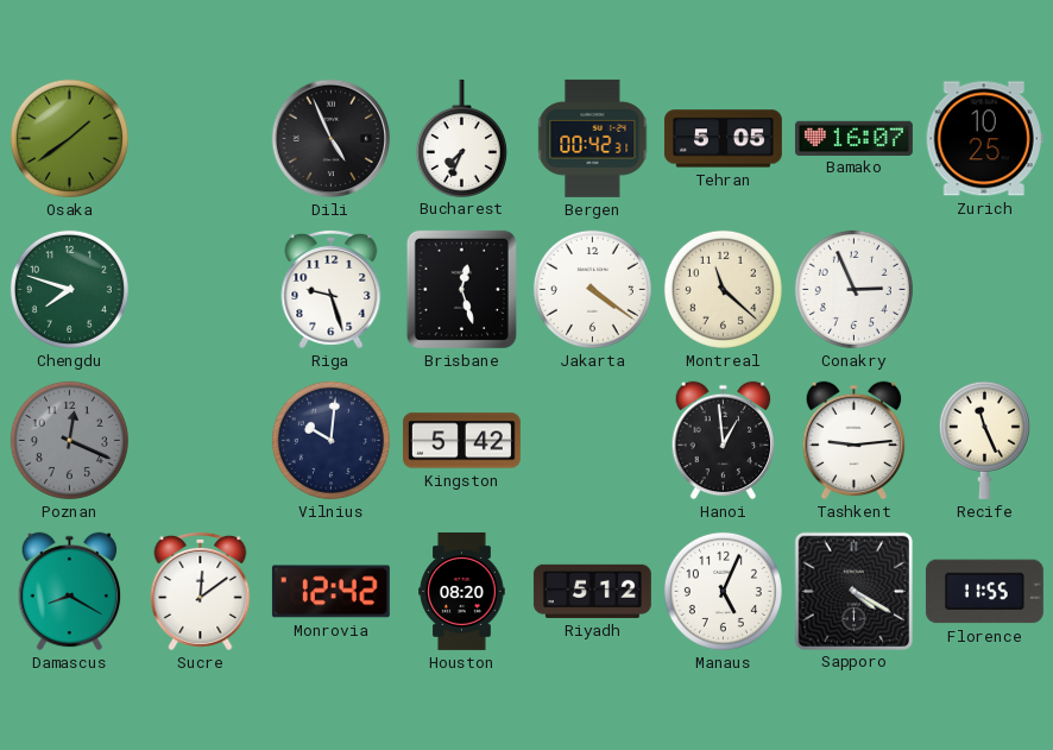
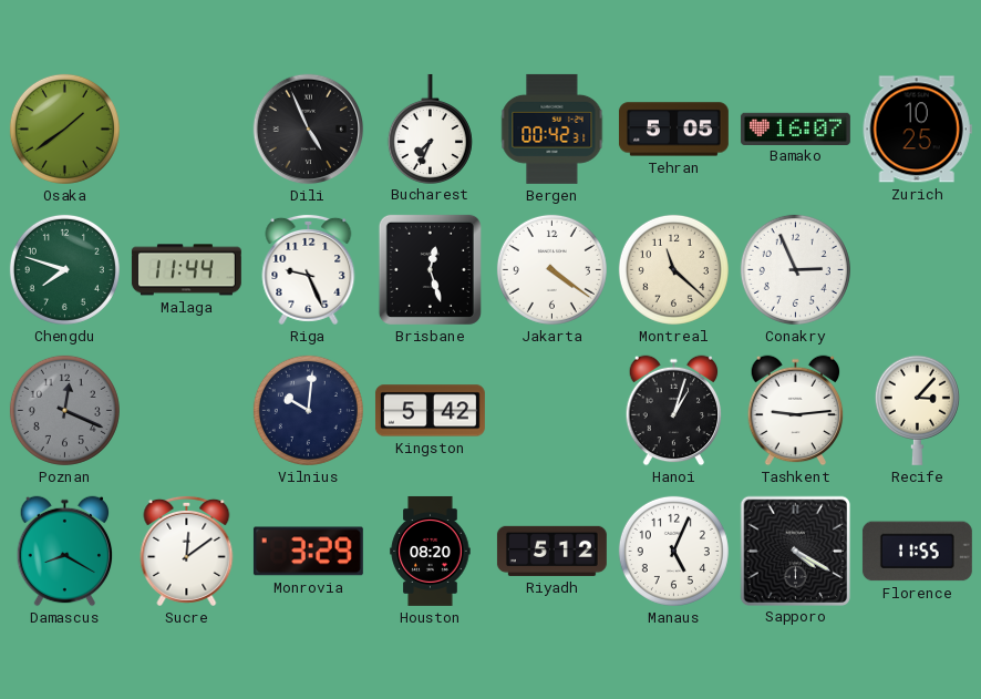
Malaga: none -> 11:44 (186, 270)
Riga: 9:27 -> 9:26 (309, 269)
Hanoi: 12:59 -> 1:03 (674, 411)
Recife: 11:26 -> 3:07 (917, 410)
Monrovia: 12:42 -> 3:29 (308, 552)
